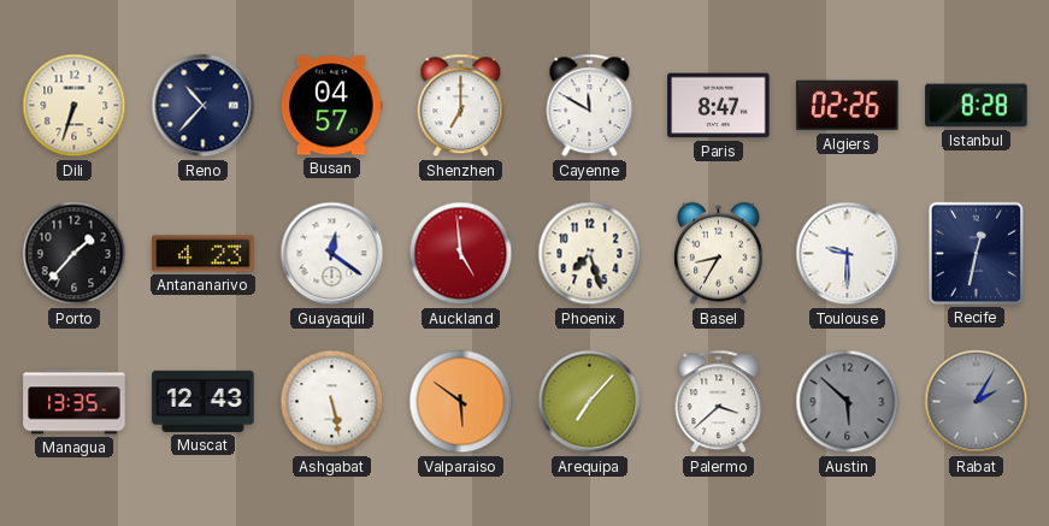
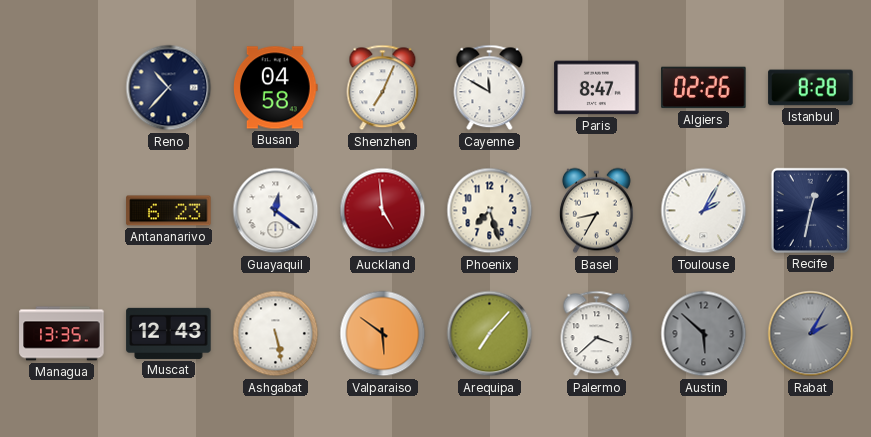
Dili: 6:33 -> none (75, 106)
Busan: 04:57 -> 04:58 (276, 88)
Shenzhen: 7:00 -> 7:04 (383, 88)
Porto: 1:37 -> none (75, 254)
Antananarivo: 4:23 -> 6:23 (169, 211)
Toulouse: 9:30 -> 2:05 (704, 211)
